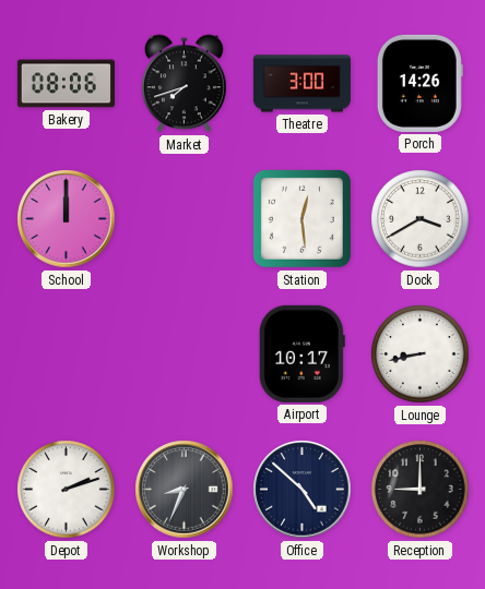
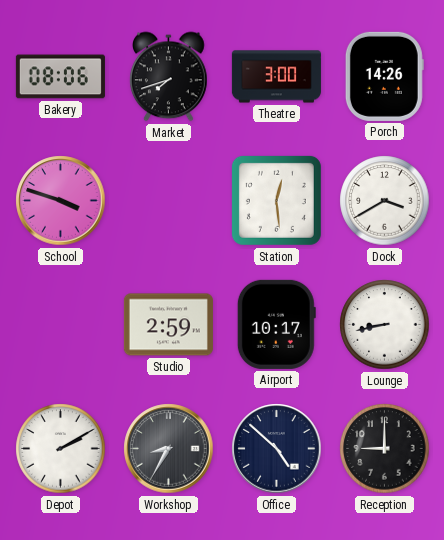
School: 12:00 -> 3:48 (61, 201)
Studio: none -> 2:59 (168, 325)
Depot: 2:12 -> 2:10 (61, 449)
Workshop: 8:34 -> 8:35 (169, 449)
